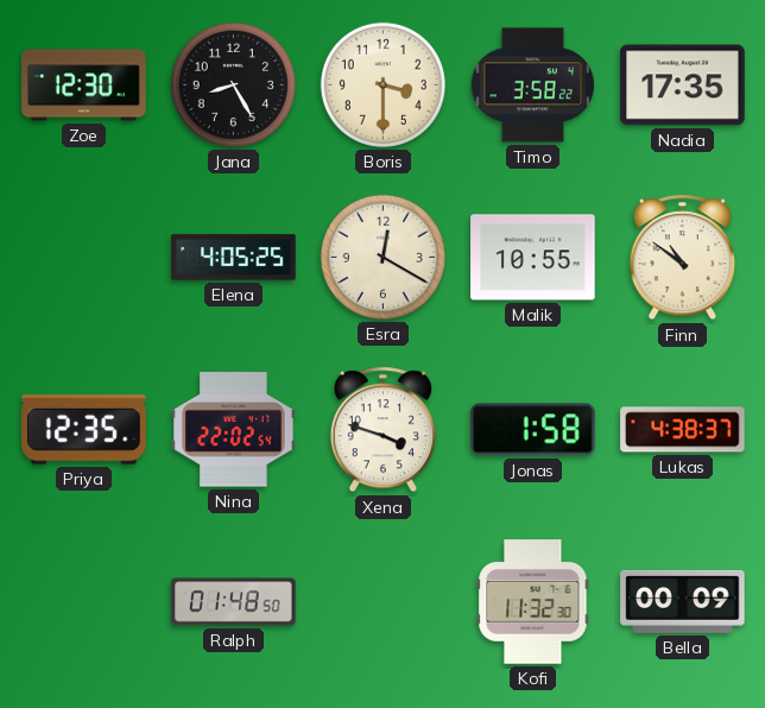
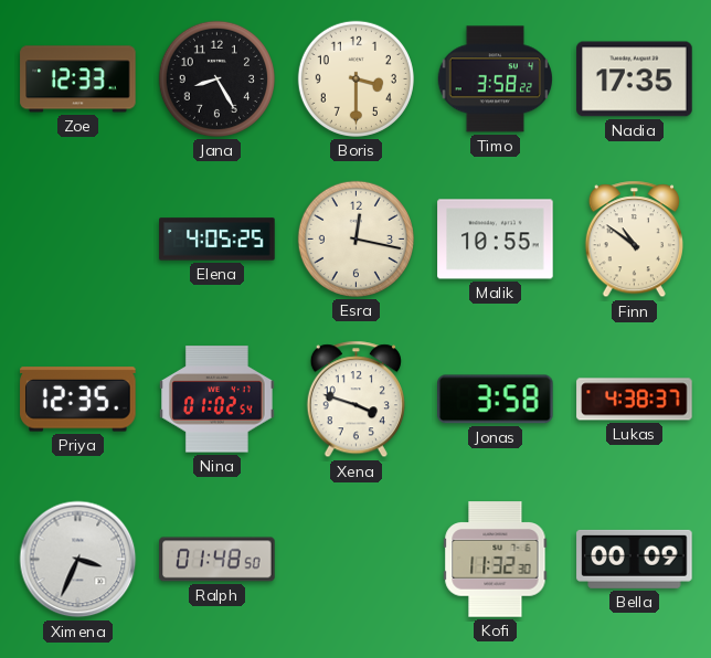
Zoe: 12:30 -> 12:33 (78, 79)
Esra: 12:20 -> 12:17 (355, 238)
Nina: 22:02 -> 01:02 (217, 400)
Jonas: 1:58 -> 3:58 (496, 400)
Ximena: none -> 3:34 (78, 560)
